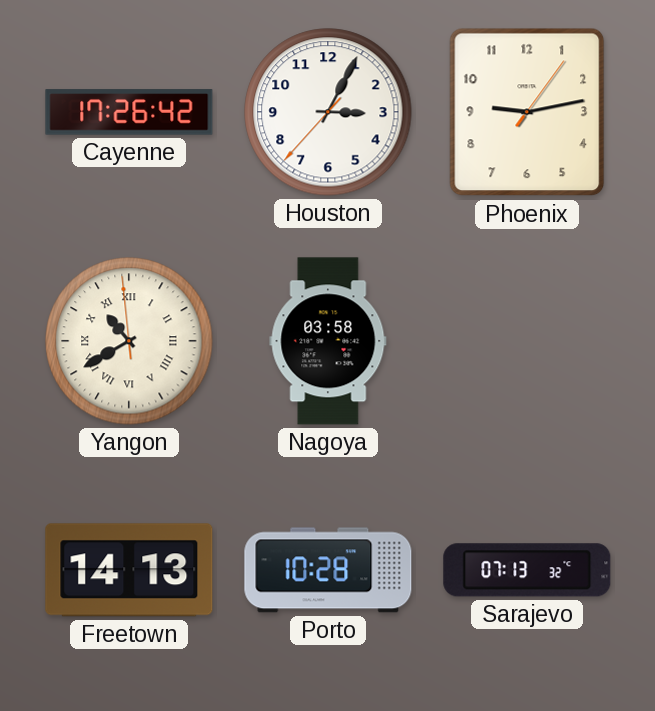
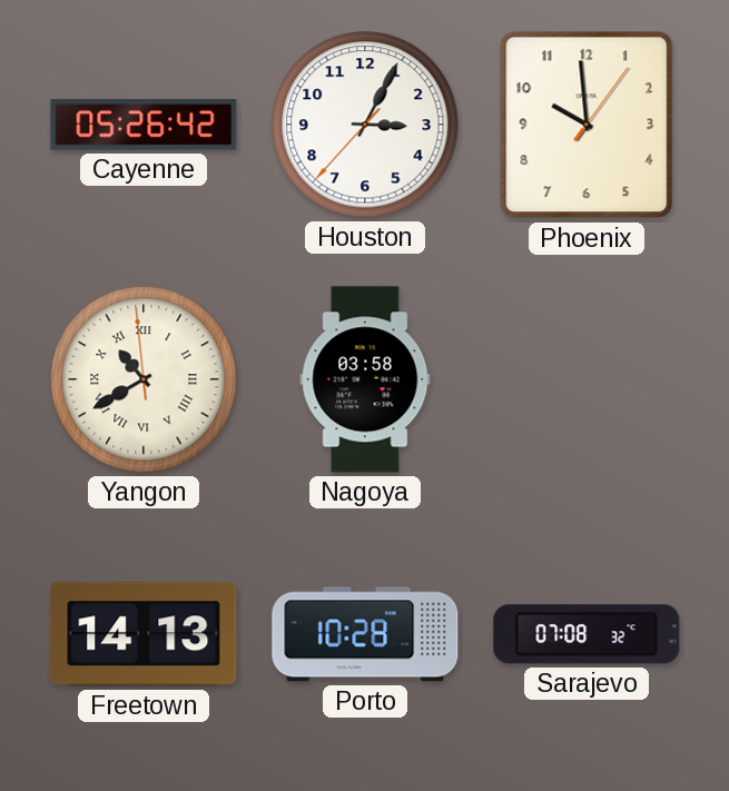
Cayenne: 17:26 -> 05:26 (144, 125)
Phoenix: 9:13 -> 9:59 (587, 125)
Sarajevo: 07:13 -> 07:08 (587, 634)
